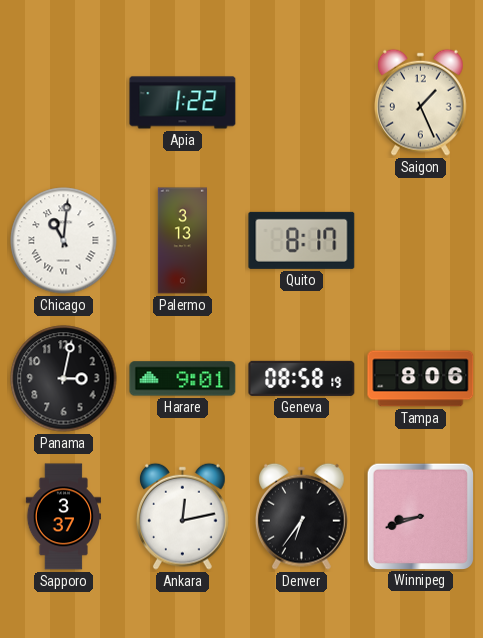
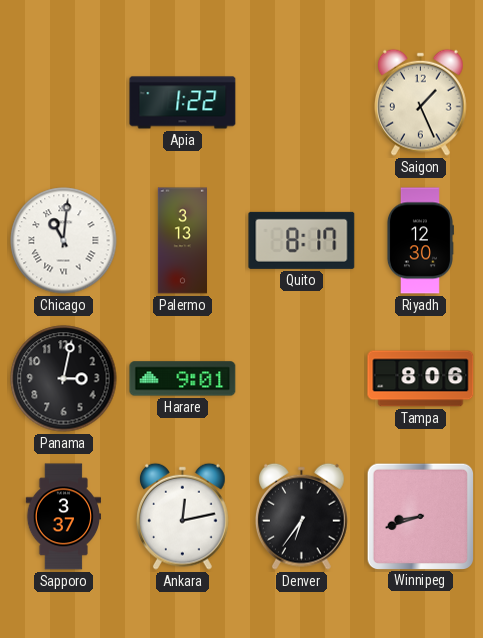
Riyadh: none -> 12:30 (420, 241)
Geneva: 08:58 -> none (302, 378)
